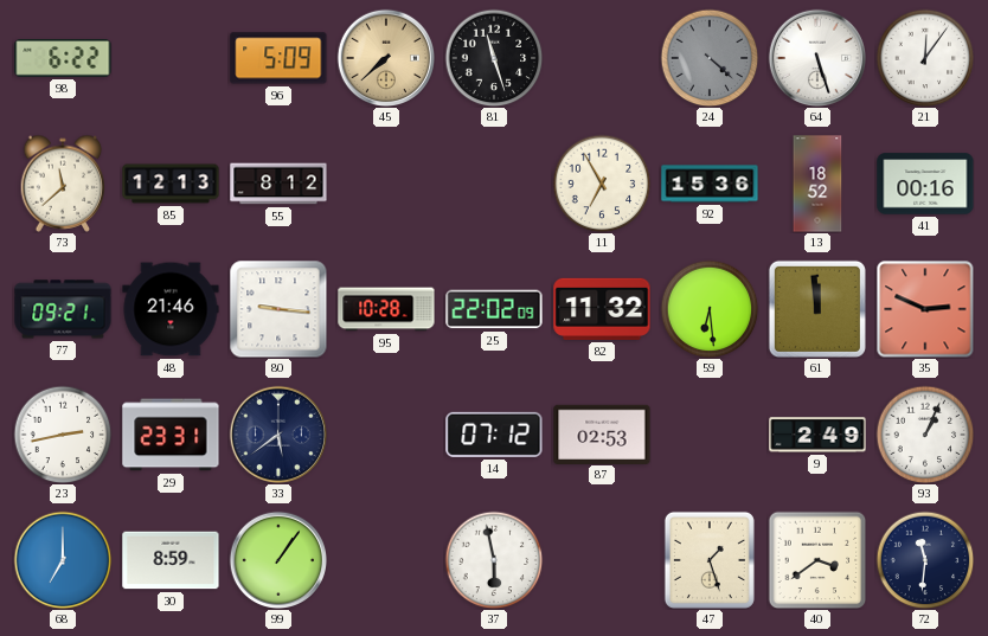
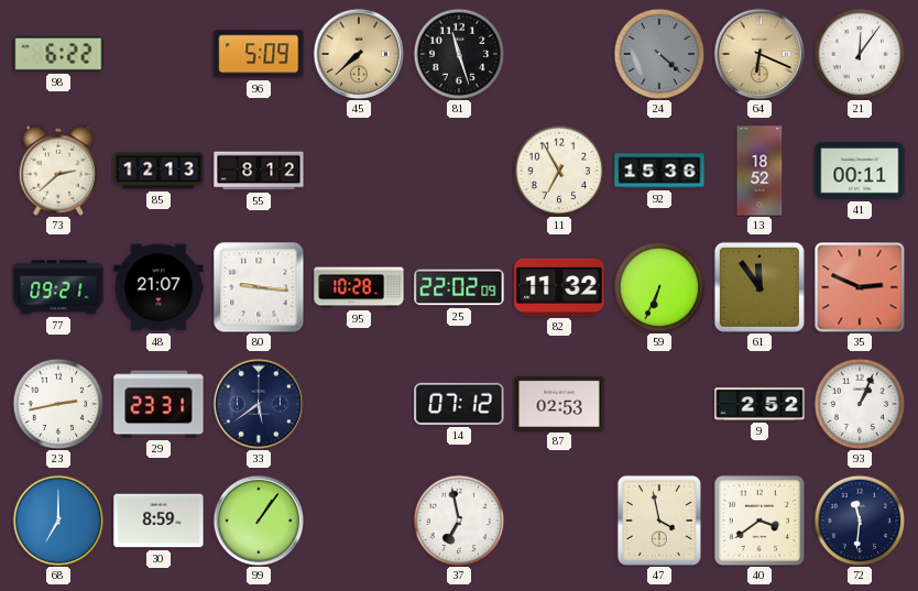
64: 5:27 -> 6:19 (758, 53)
64 dial: white -> champagne (758, 53)
73: 11:38 -> 2:38 (58, 171)
41: 00:16 -> 00:11 (860, 171)
48: 21:46 -> 21:07 (159, 287)
59: 6:29 -> 6:34 (659, 287)
61: 11:59 -> 11:54 (759, 287)
9: 2:49 -> 2:52 (759, 404)
37: 5:58 -> 6:58 (459, 521)
47: 1:27 -> 3:58 (659, 521)
